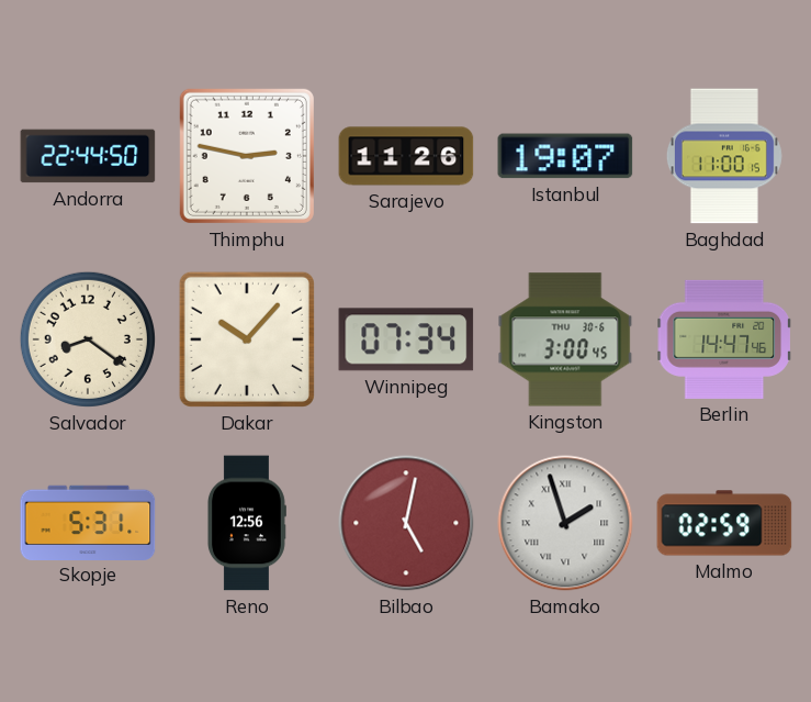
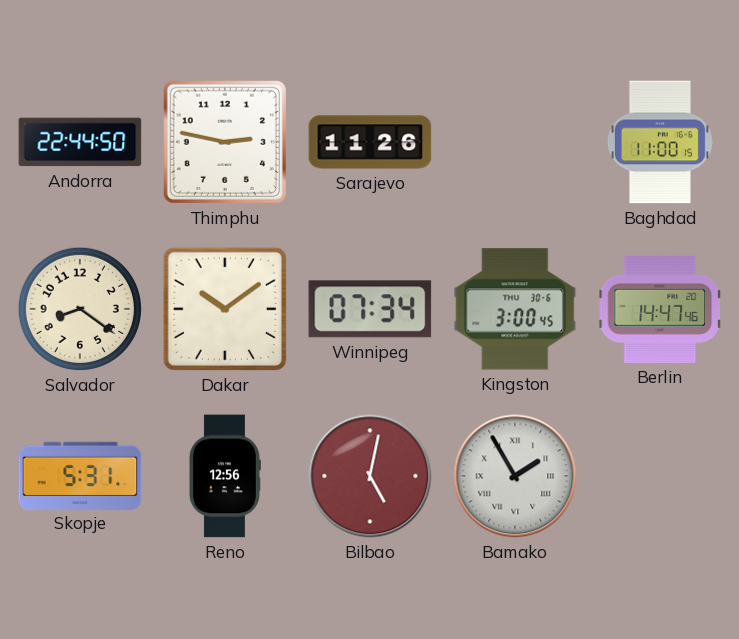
Istanbul: 19:07 -> none (565, 156)
Dakar: 10:07 -> 10:09 (225, 309)
Bamako: 1:57 -> 1:55 (515, 476)
Malmo: 02:59 -> none (724, 523)
